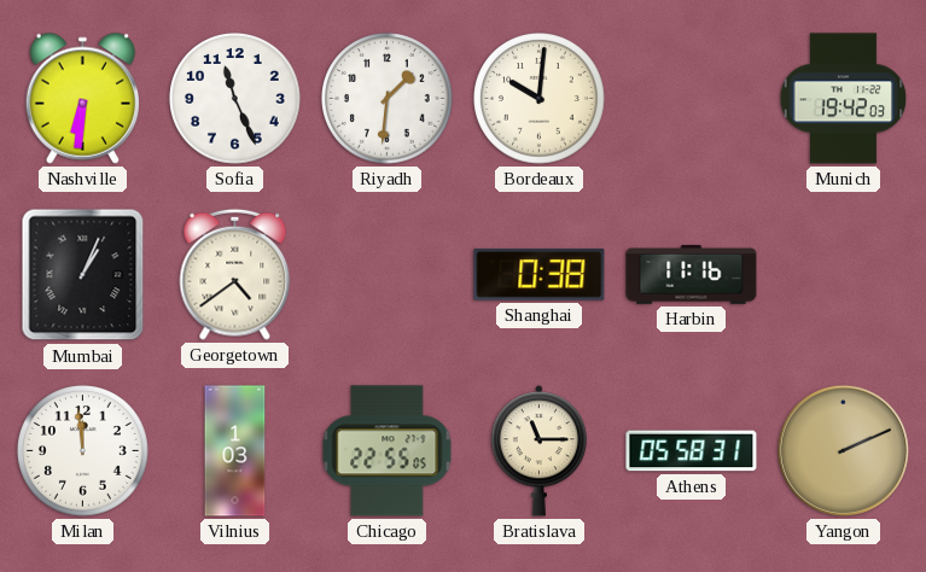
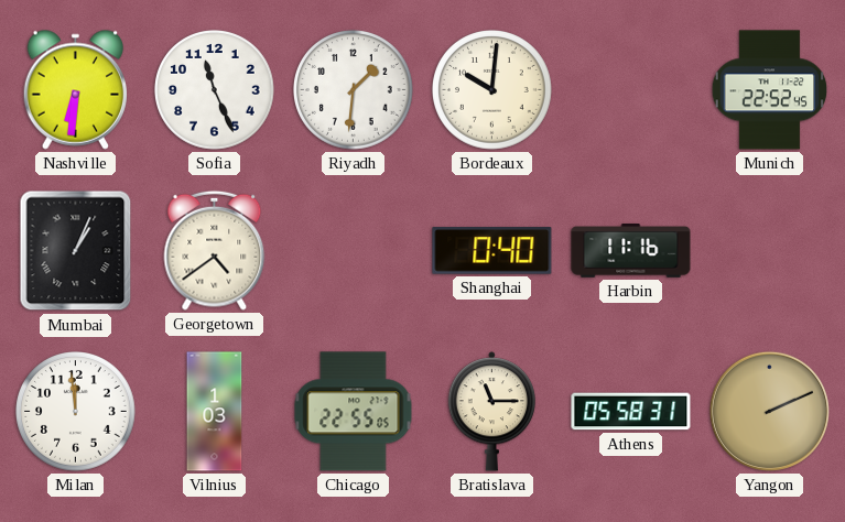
Munich: 19:42 -> 22:52 (770, 90)
Shanghai: 0:38 -> 0:40 (492, 251)
